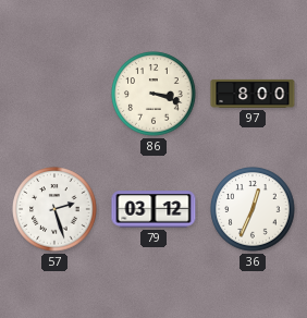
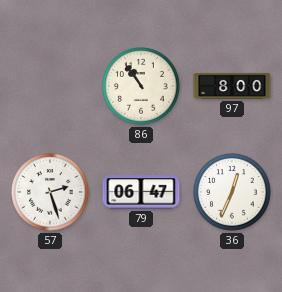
86: 3:18 -> 10:54 (141, 86)
79: 03:12 -> 06:47 (141, 192)
